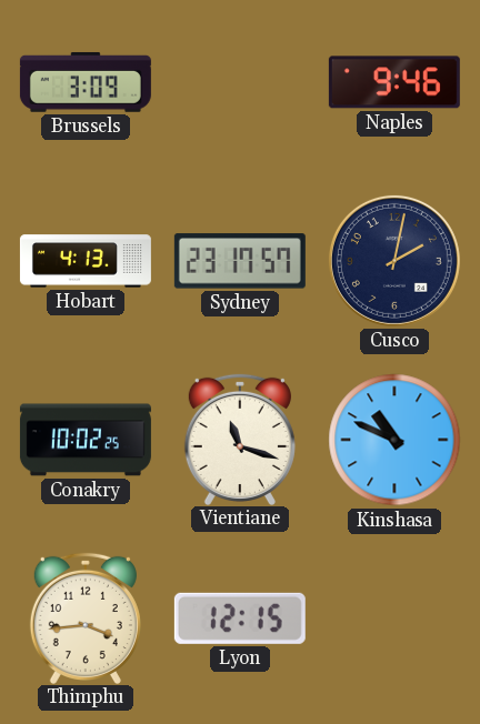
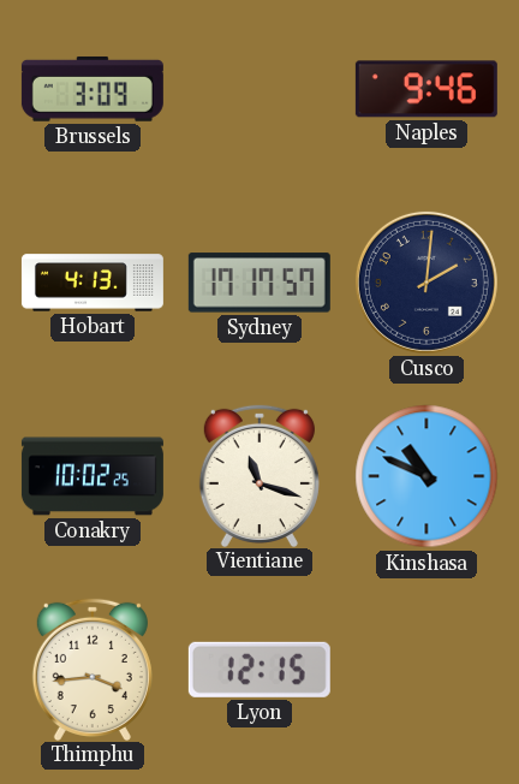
Sydney: 23:17 -> 17:17 (259, 283)
Cusco: 2:02 -> 2:01 (426, 283)
